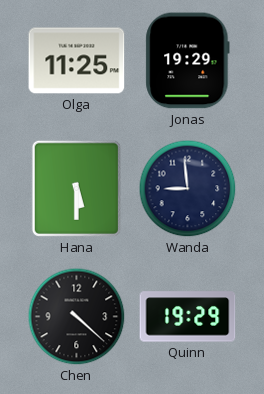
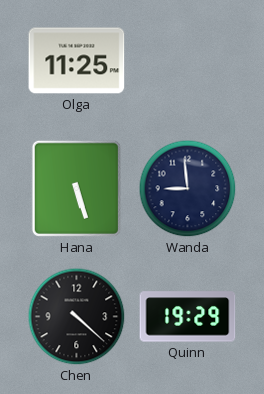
Jonas: 19:29 -> none (188, 61)
Hana: 5:30 -> 5:27 (76, 188)
